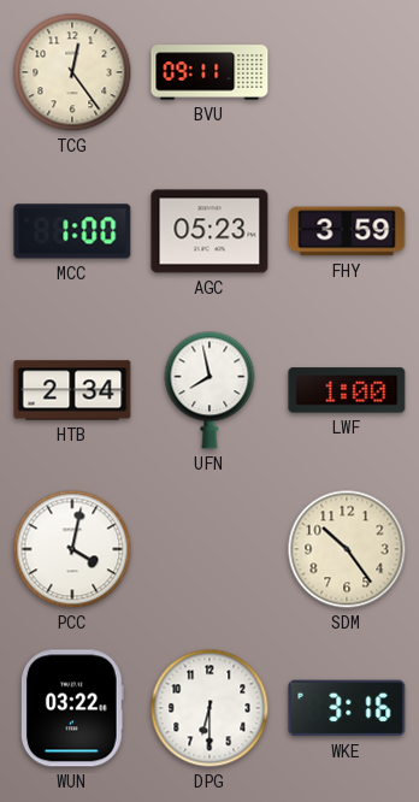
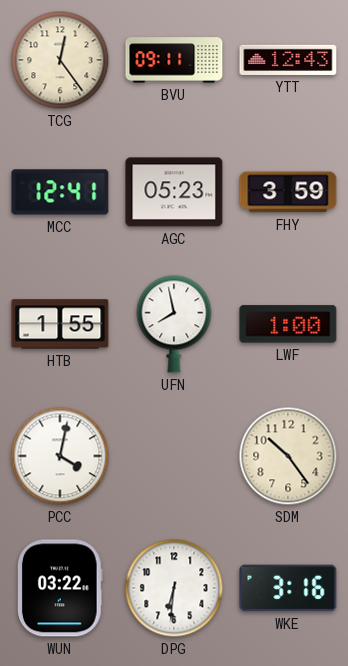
YTT: none -> 12:43 (288, 60)
MCC: 1:00 -> 12:41 (60, 192)
HTB: 2:34 -> 1:55 (60, 324)
DPG: 6:30 -> 6:31 (174, 588)
